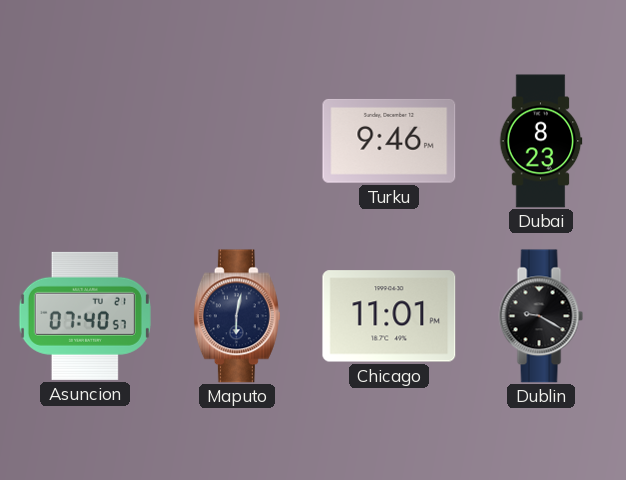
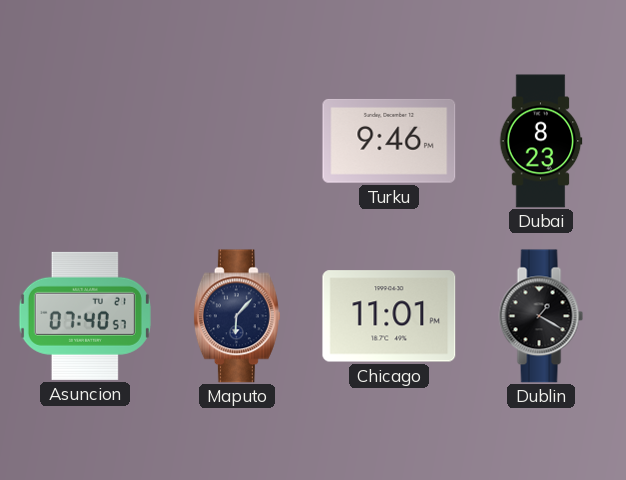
Maputo: 6:02 -> 6:07 (237, 316)
Dublin: 9:20 -> 1:20 (541, 316)
